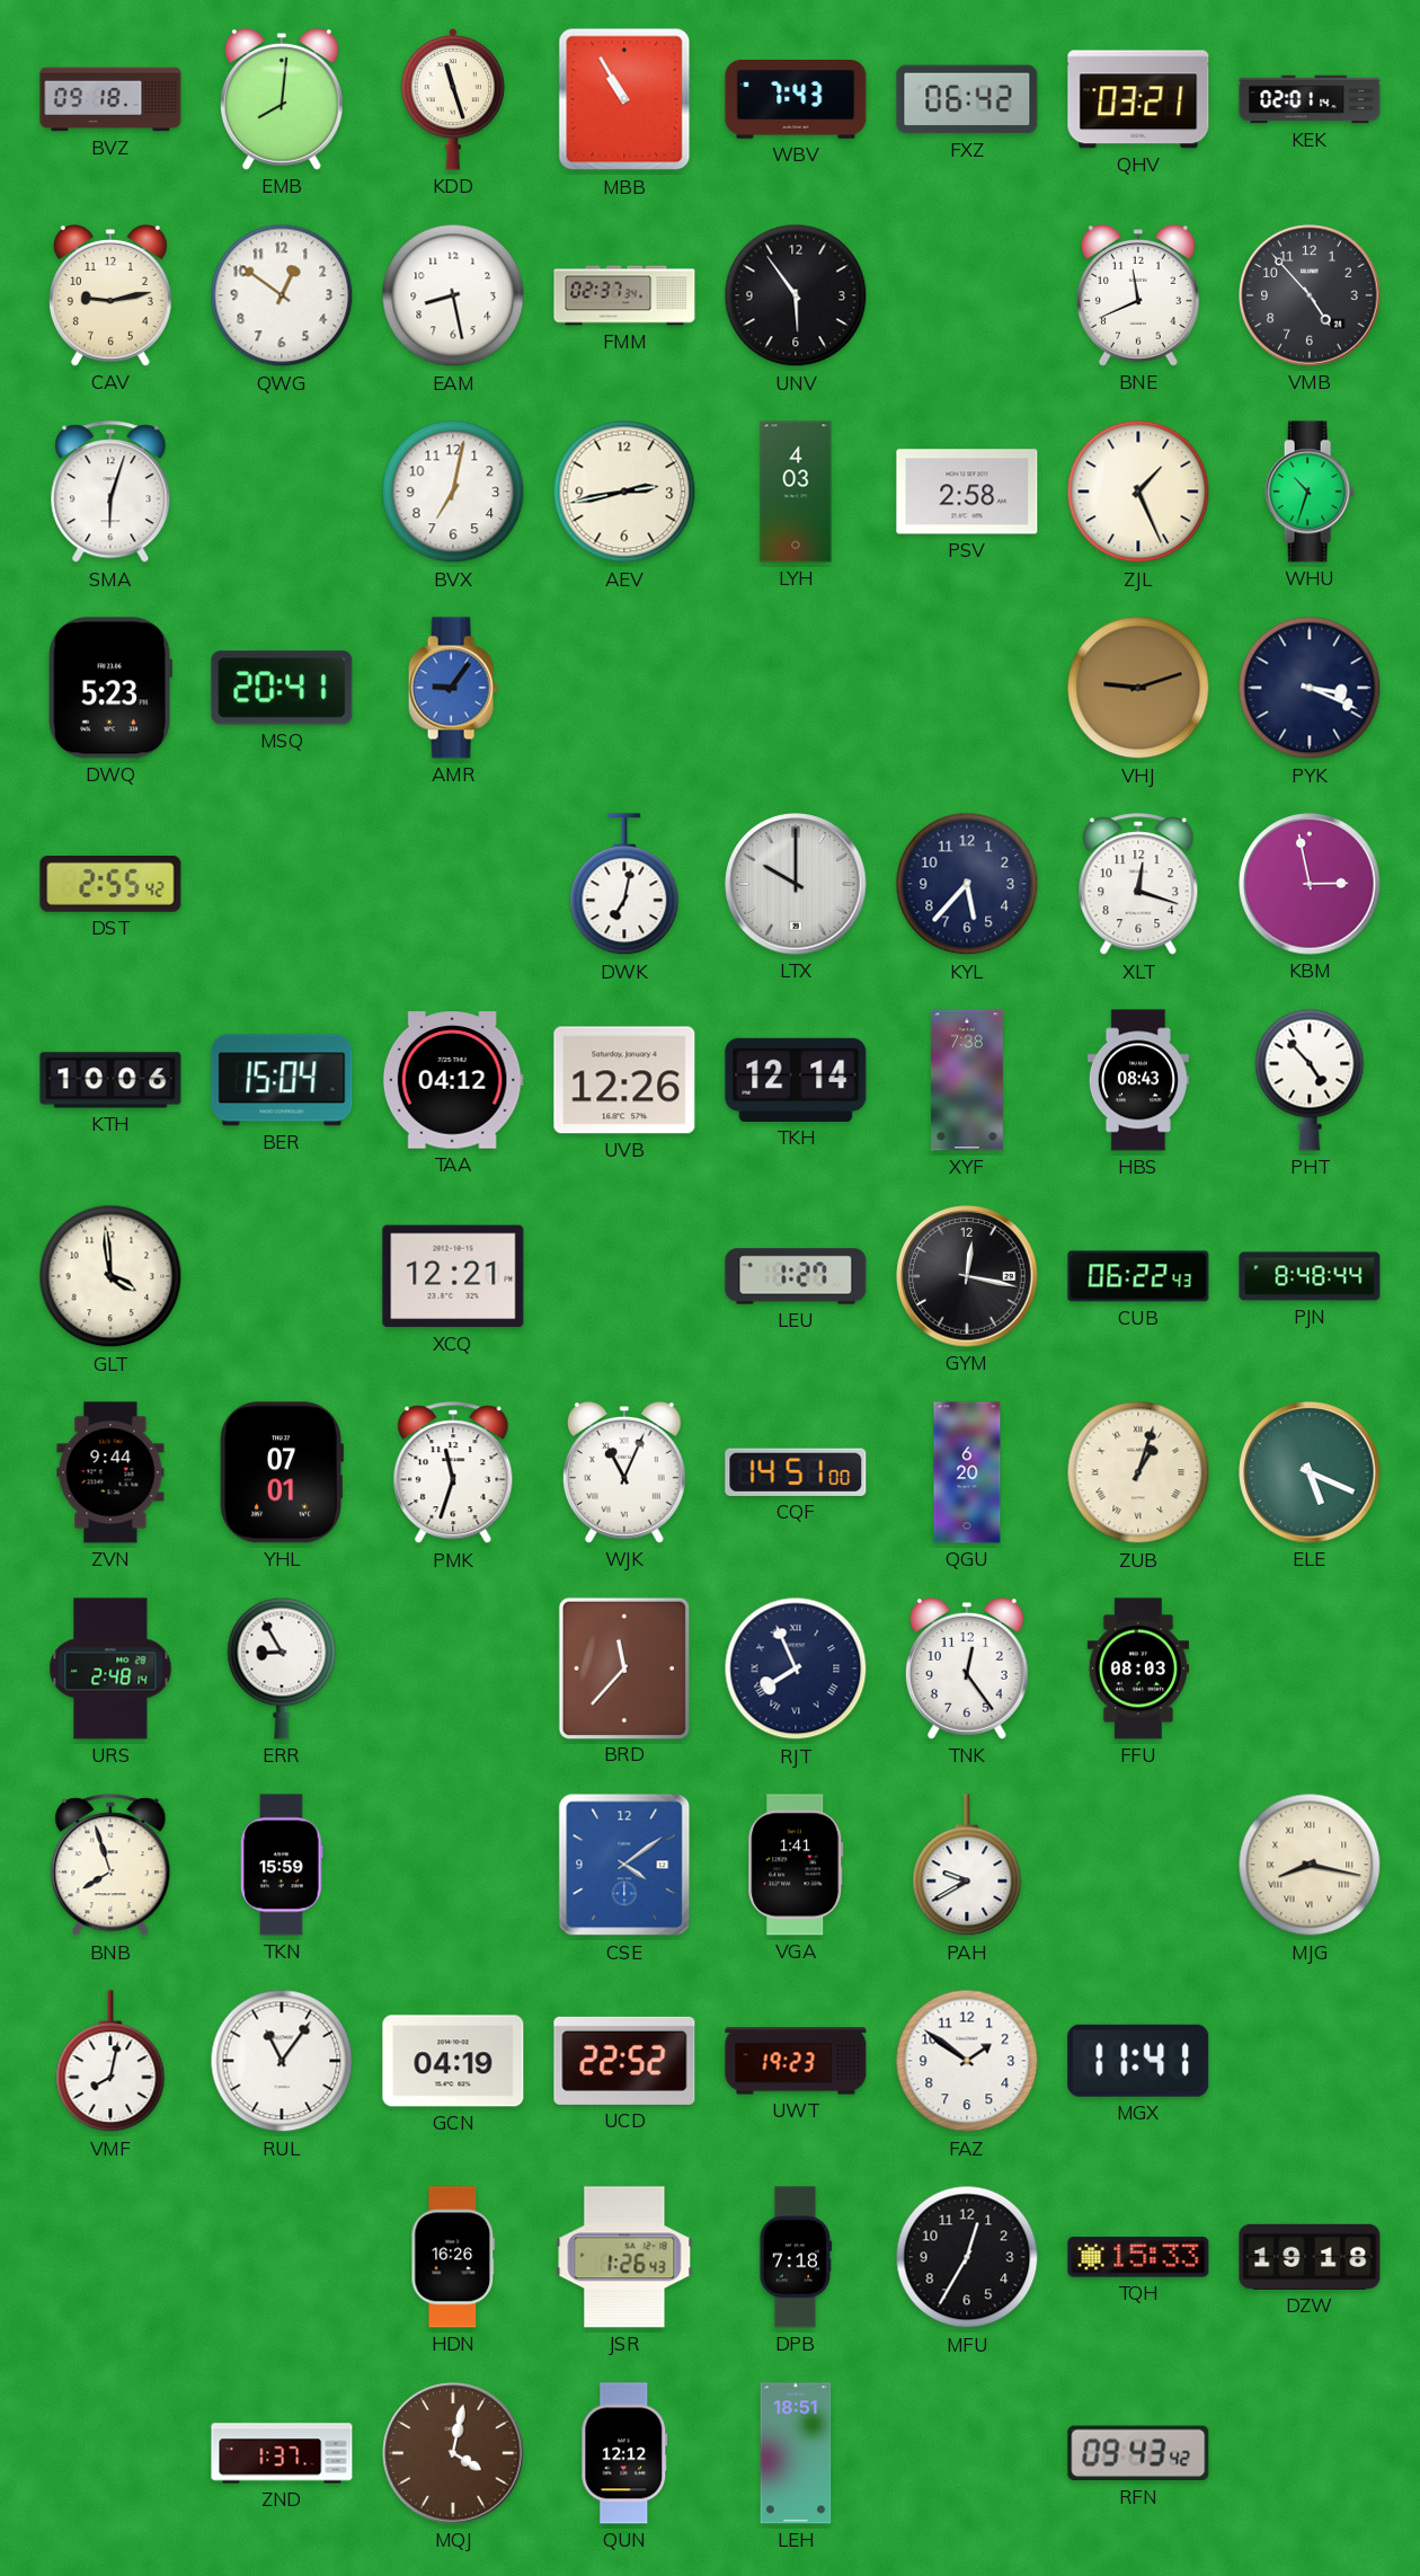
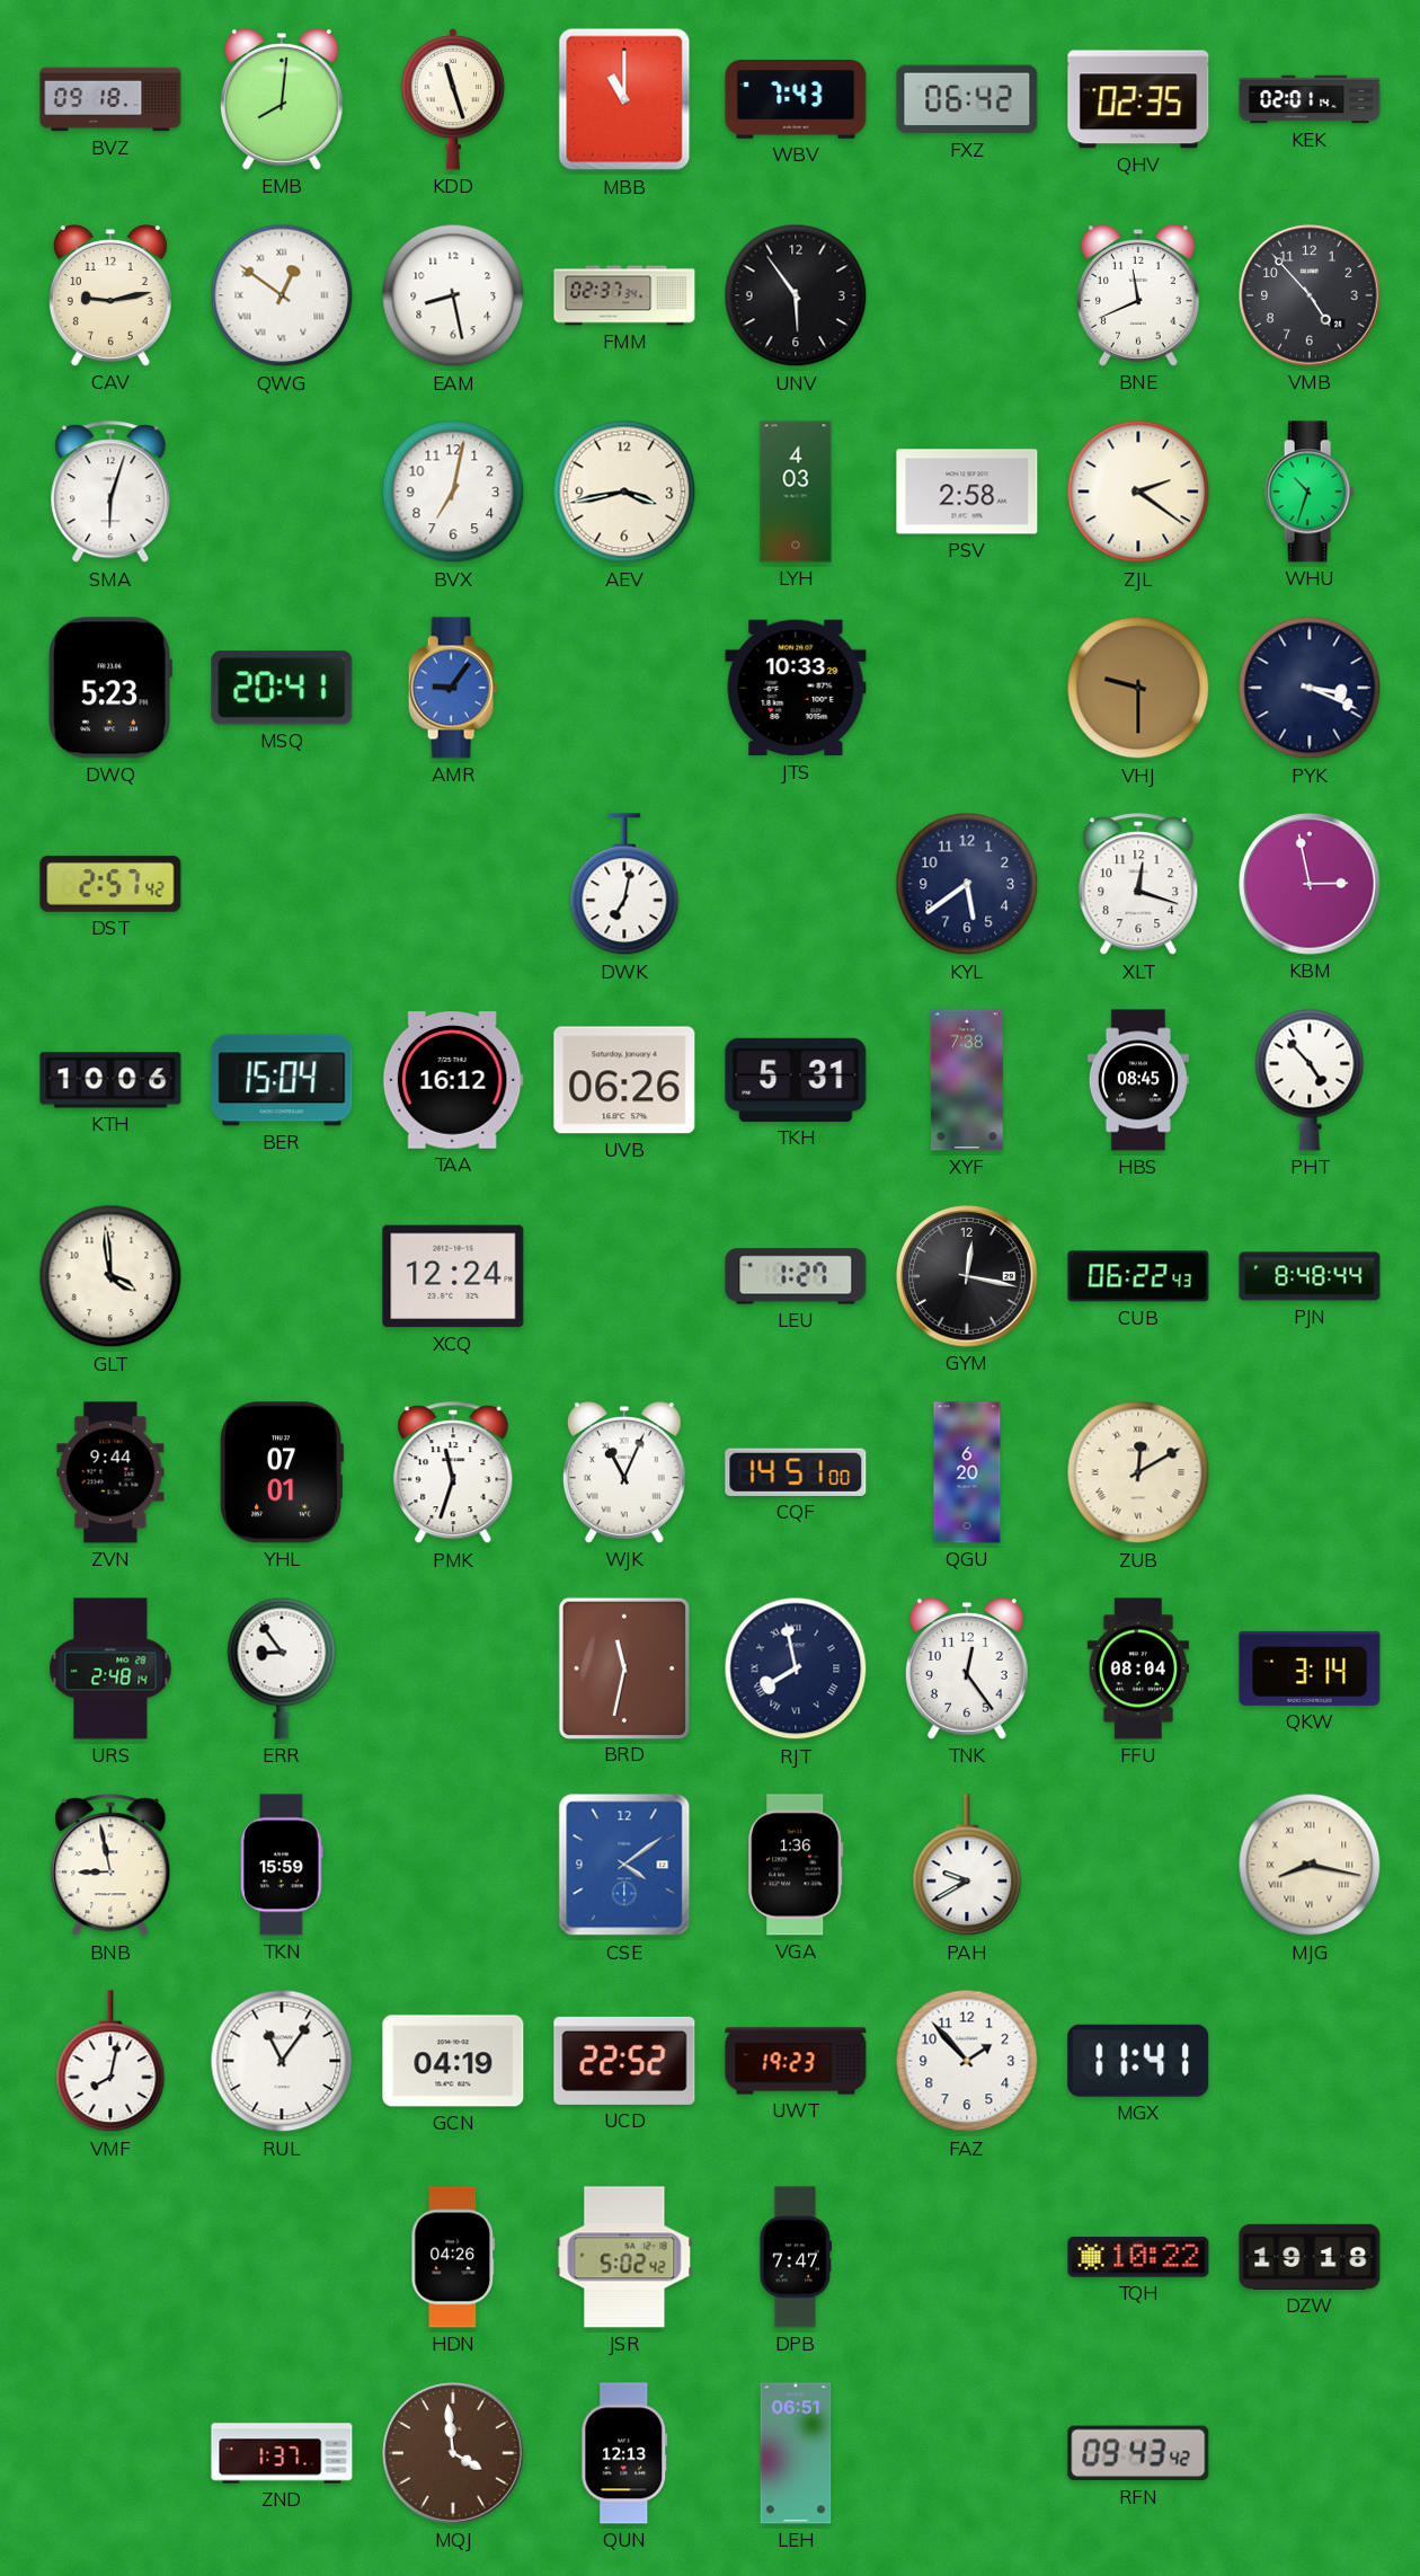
MBB: 10:55 -> 11:00 (624, 99)
QHV: 03:21 -> 02:35 (1138, 99)
QWG numerals: Arabic -> Roman (282, 295)
AEV: 2:43 -> 3:43 (624, 492)
ZJL: 1:26 -> 2:21 (1138, 492)
JTS: none -> 10:33 (796, 688)
VHJ: 9:12 -> 9:30 (1138, 688)
DST: 2:55 -> 2:57 (110, 885)
LTX: 10:00 -> none (796, 884)
KYL: 5:37 -> 5:39 (967, 884)
TAA: 04:12 -> 16:12 (453, 1080)
UVB: 12:26 -> 06:26 (624, 1080)
TKH: 12:14 -> 5:31 (796, 1080)
HBS: 08:43 -> 08:45 (1138, 1080)
XCQ: 12:21 -> 12:24 (453, 1276)
ZUB: 1:03 -> 12:10 (1138, 1472)
ELE: 5:19 -> none (1310, 1472)
ERR: 8:55 -> 8:54 (282, 1668)
BRD: 11:37 -> 11:32 (623, 1667)
RJT: 7:56 -> 7:58 (796, 1668)
FFU: 08:03 -> 08:04 (1138, 1668)
QKW: none -> 3:14 (1310, 1668)
BNB: 7:57 -> 8:58 (110, 1866)
VGA: 1:41 -> 1:36 (796, 1865)
FAZ: 1:51 -> 1:53 (967, 2061)
HDN: 16:26 -> 04:26 (453, 2257)
JSR: 1:26 -> 5:02 (624, 2257)
DPB: 7:18 -> 7:47 (795, 2257)
MFU: 12:35 -> none (967, 2257)
TQH: 15:33 -> 10:22 (1138, 2257)
MQJ: 4:02 -> 3:59 (453, 2453)
QUN: 12:12 -> 12:13 (624, 2453)
LEH: 18:51 -> 06:51 (796, 2453)
